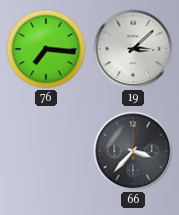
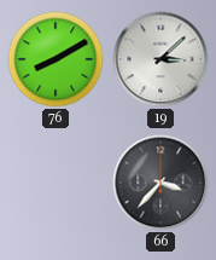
76: 7:16 -> 8:10 (56, 59)
